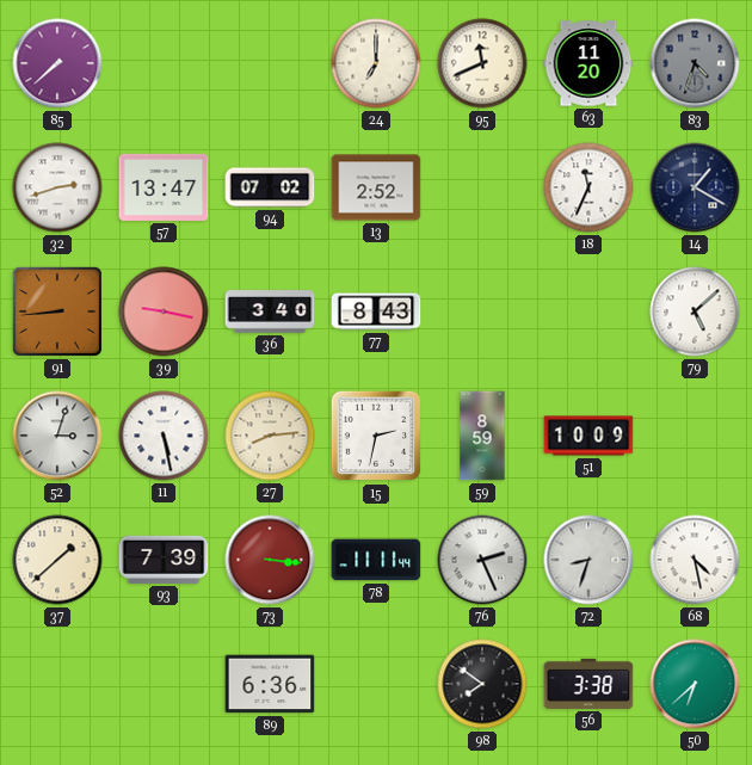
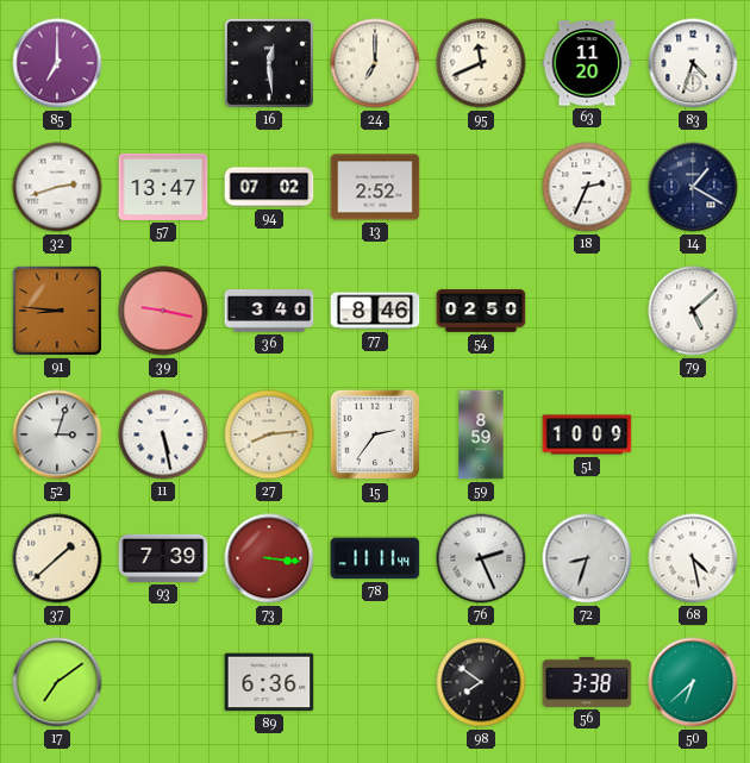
85: 7:38 -> 7:00 (57, 63)
16: none -> 12:29 (269, 63)
83 dial: grey -> white (693, 63)
18: 11:34 -> 2:34 (587, 187)
91: 8:44 -> 8:46 (57, 311)
77: 8:43 -> 8:46 (375, 311)
54: none -> 02:50 (481, 311)
15: 2:32 -> 2:36 (375, 434)
17: none -> 7:09 (57, 682)
